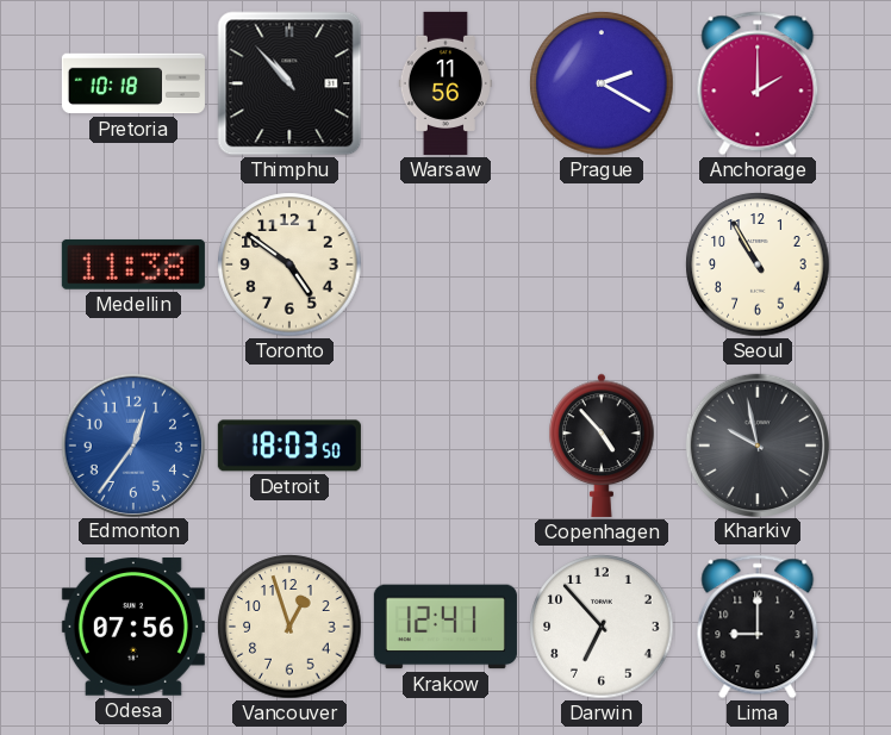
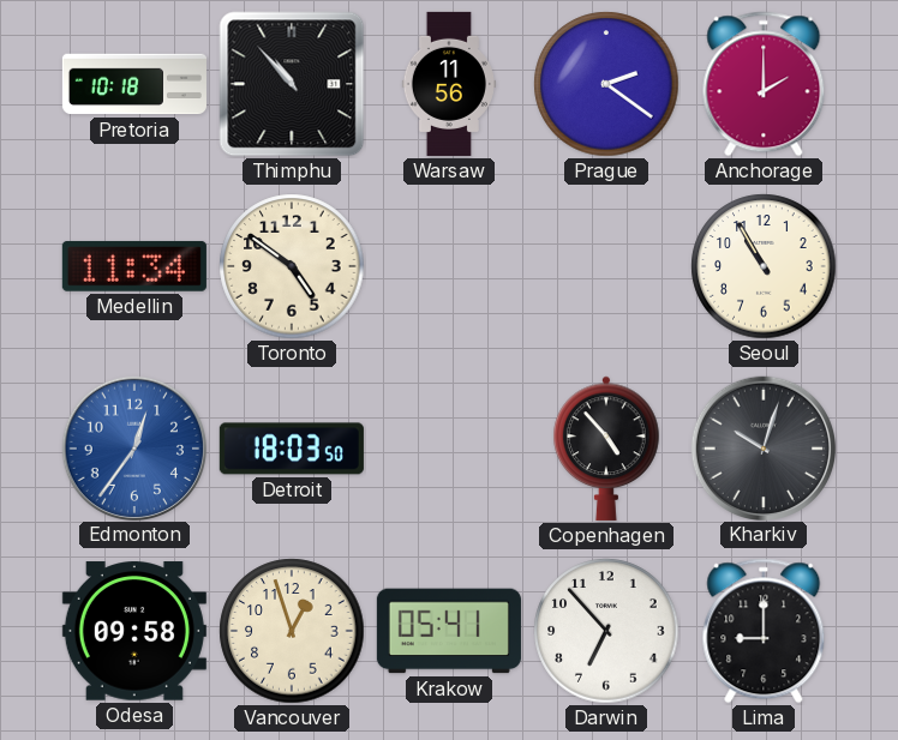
Prague: 2:20 -> 2:21 (606, 84)
Medellin: 11:38 -> 11:34 (134, 266)
Kharkiv: 9:58 -> 10:03 (762, 447)
Odesa: 07:56 -> 09:58 (134, 631)
Krakow: 12:41 -> 05:41 (449, 631)
